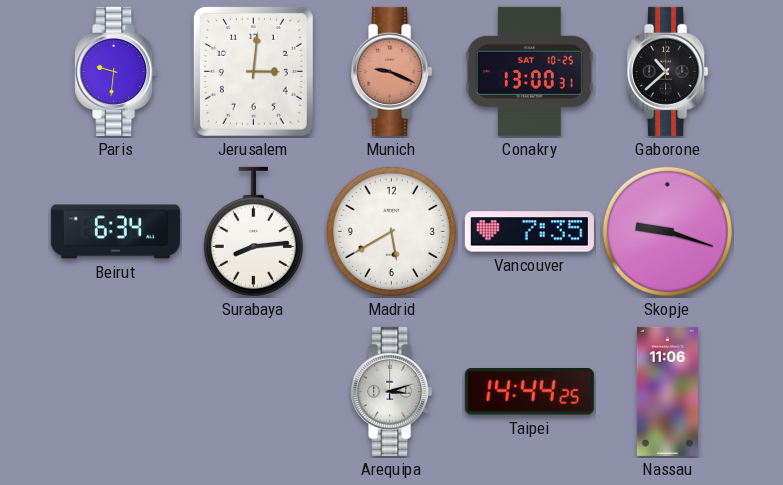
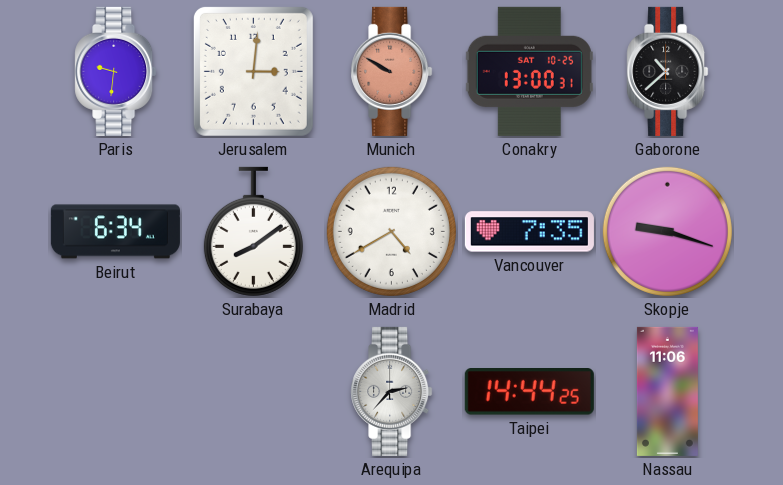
Munich: 9:19 -> 9:50 (392, 71)
Surabaya: 8:14 -> 8:09 (253, 231)
Madrid: 5:40 -> 4:40 (391, 231)
Arequipa: 3:12 -> 2:37 (392, 391)
